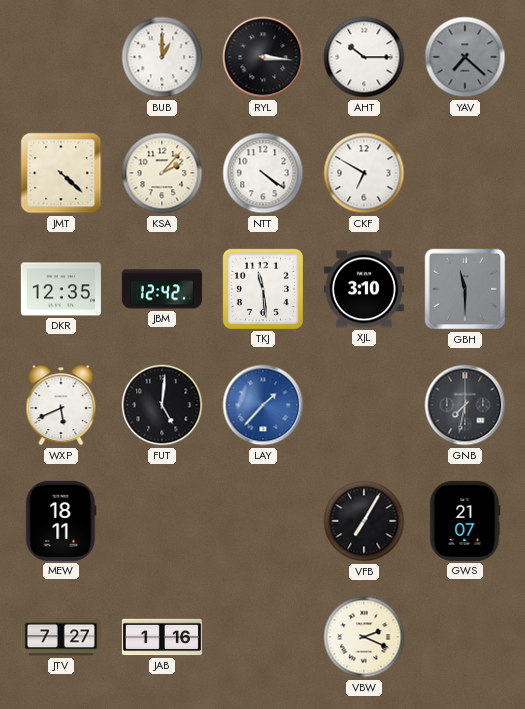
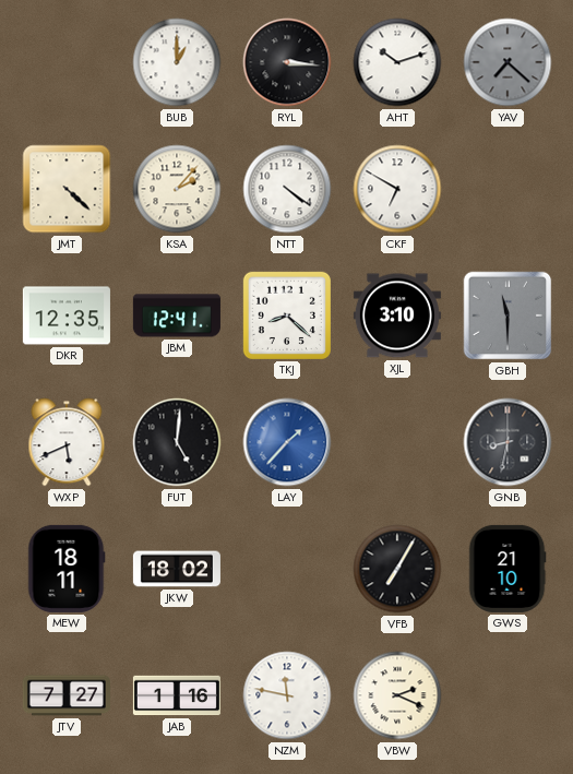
AHT: 10:15 -> 10:12 (397, 62)
JBM: 12:42 -> 12:41 (177, 315)
TKJ: 11:29 -> 8:22 (287, 315)
GNB: 7:32 -> 8:32 (508, 442)
JKW: none -> 18:02 (177, 569)
GWS: 21:07 -> 21:10 (508, 569)
NZM: none -> 11:47 (287, 695)
